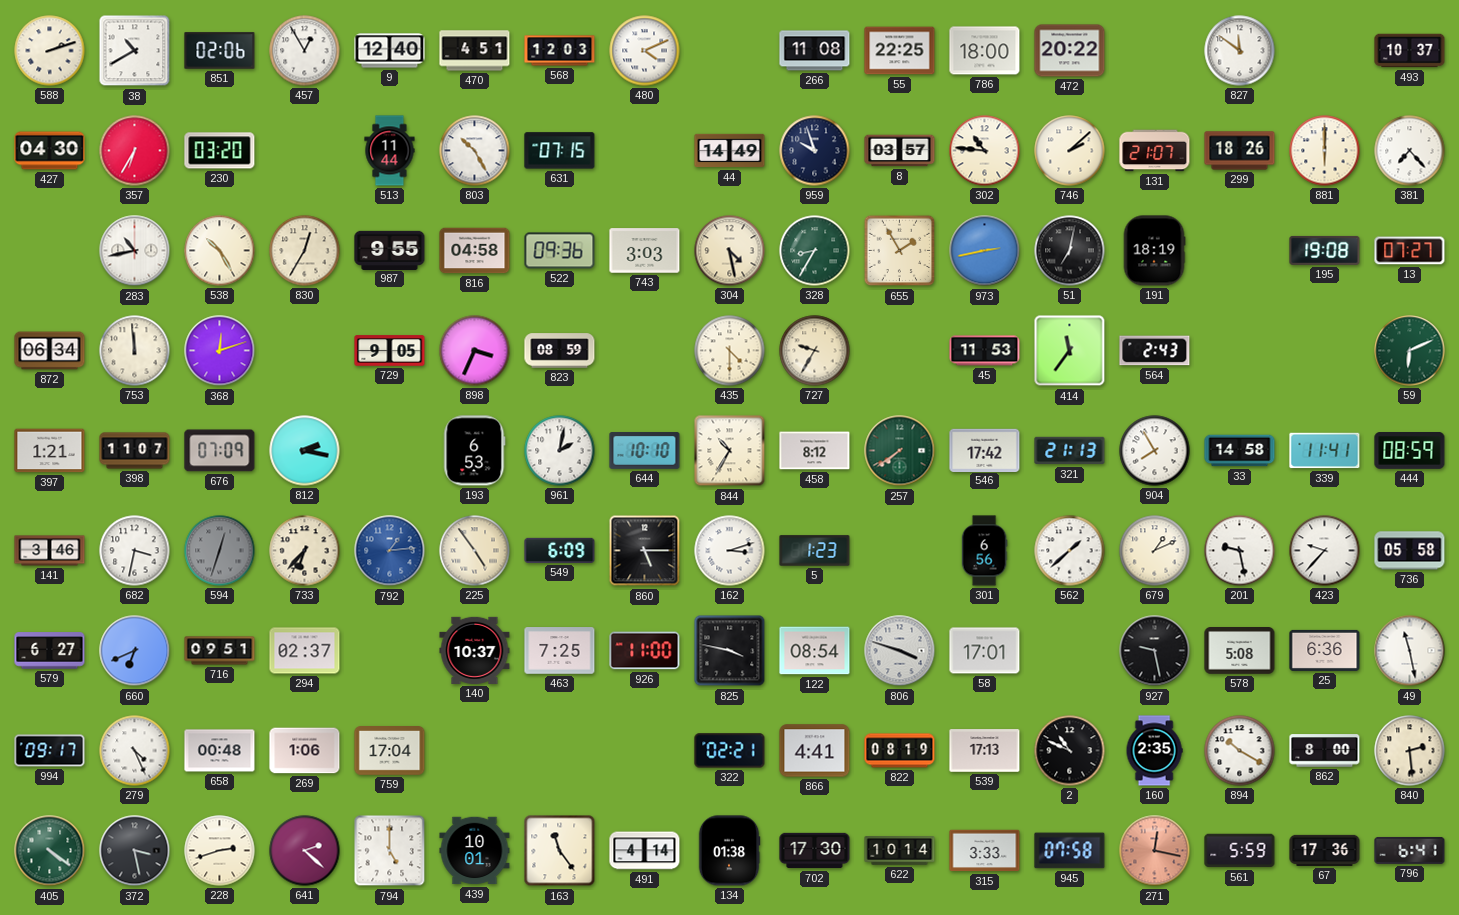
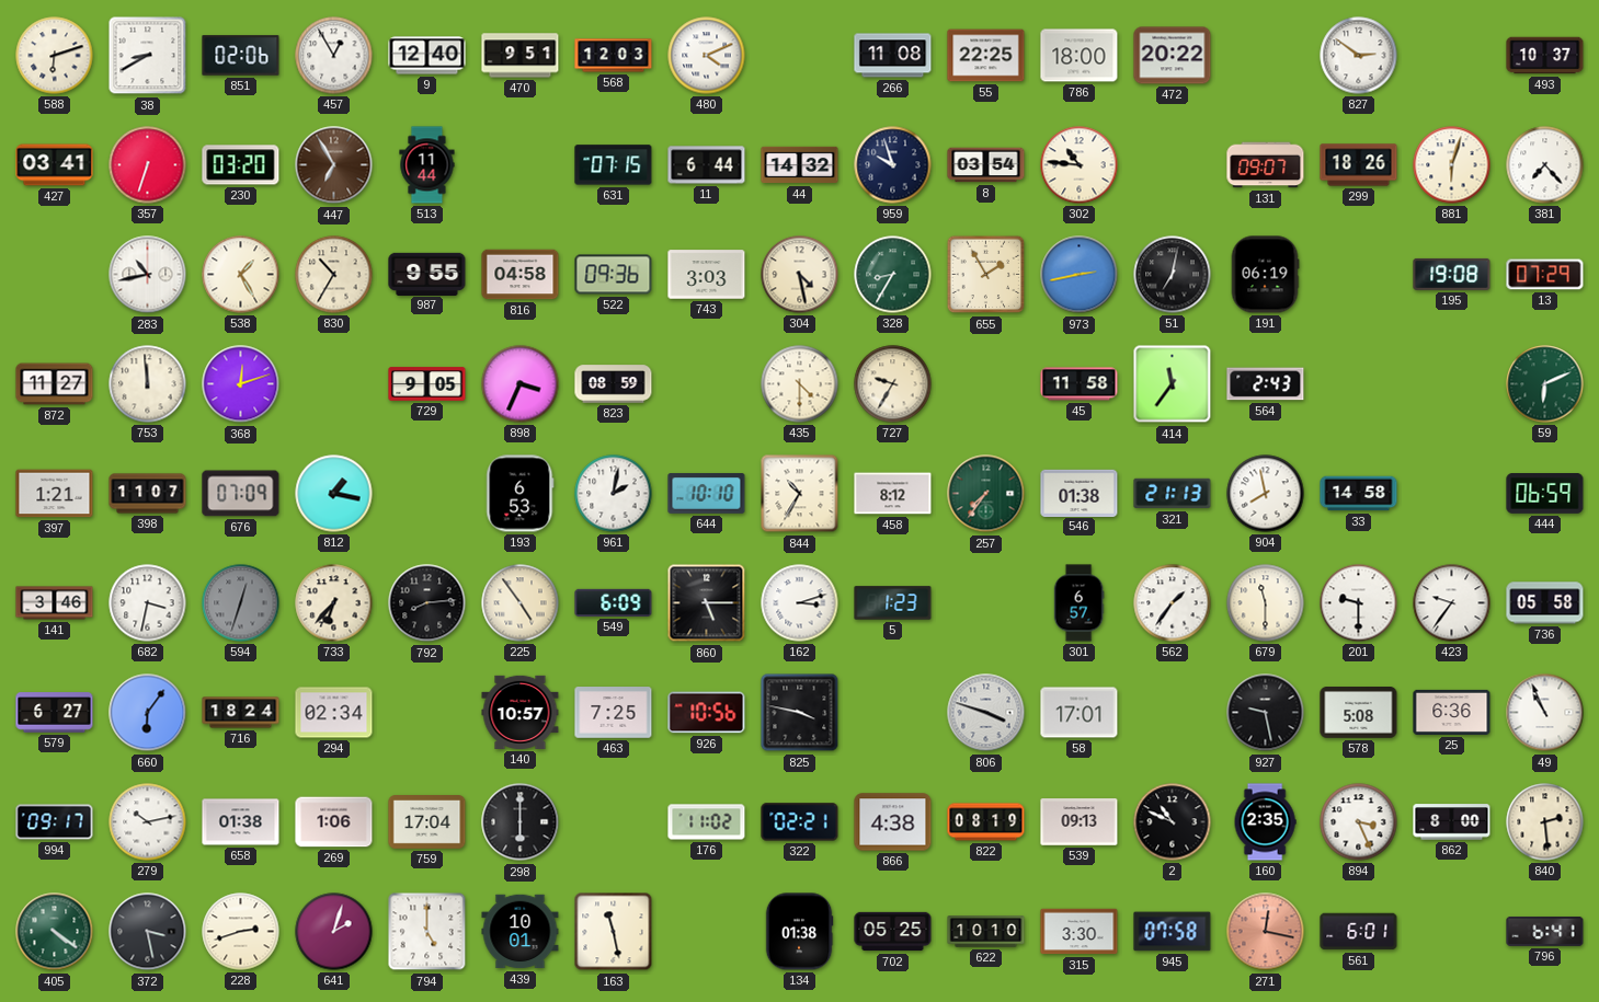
588: 2:12 -> 6:12 (55, 56)
38: 10:40 -> 8:40 (148, 56)
470: 4:51 -> 9:51 (521, 56)
827: 11:51 -> 2:51 (1359, 56)
427: 04:30 -> 03:41 (55, 165)
357: 6:35 -> 6:33 (148, 165)
447: none -> 6:55 (334, 165)
803: 10:25 -> none (475, 151)
11: none -> 6:44 (707, 165)
44: 14:49 -> 14:32 (800, 165)
8: 03:57 -> 03:54 (986, 165)
746: 2:08 -> none (1070, 151)
131: 21:07 -> 09:07 (1266, 165)
881: 6:00 -> 6:03 (1452, 165)
538: 10:25 -> 1:25 (241, 275)
830: 12:35 -> 10:35 (334, 275)
191: 18:19 -> 06:19 (1265, 275)
13: 07:27 -> 07:29 (1545, 275)
872: 06:34 -> 11:27 (55, 384)
45: 11:53 -> 11:58 (1080, 384)
812: 2:17 -> 1:17 (334, 494)
257: 7:39 -> 7:36 (986, 494)
546: 17:42 -> 01:38 (1080, 493)
904: 7:55 -> 7:58 (1266, 494)
339: 11:41 -> none (1325, 451)
444: 08:59 -> 06:59 (1545, 494)
792: 1:14 -> 8:14 (427, 603)
792 dial: blue -> black (427, 603)
301: 6:56 -> 6:57 (1078, 603)
562: 1:38 -> 1:36 (1173, 603)
679: 1:11 -> 11:30 (1266, 603)
201: 9:28 -> 9:30 (1359, 603)
423: 9:37 -> 9:36 (1452, 603)
660: 6:41 -> 6:06 (148, 713)
716: 09:51 -> 18:24 (241, 713)
294: 02:37 -> 02:34 (334, 713)
140: 10:37 -> 10:57 (521, 712)
926: 11:00 -> 10:56 (707, 713)
122: 08:54 -> none (815, 651)
49: 11:28 -> 10:56 (1545, 713)
279: 4:26 -> 10:13 (148, 822)
658: 00:48 -> 01:38 (241, 822)
298: none -> 6:00 (521, 822)
176: none -> 11:02 (707, 822)
866: 4:41 -> 4:38 (893, 822)
539: 17:13 -> 09:13 (1080, 822)
894: 10:20 -> 3:26 (1359, 822)
641: 2:22 -> 2:03 (334, 932)
163: 11:24 -> 11:28 (614, 932)
491: 4:14 -> none (645, 851)
702: 17:30 -> 05:25 (893, 932)
622: 10:14 -> 10:10 (986, 932)
315: 3:33 -> 3:30 (1080, 932)
561: 5:59 -> 6:01 (1359, 932)
67: 17:36 -> none (1325, 850)
